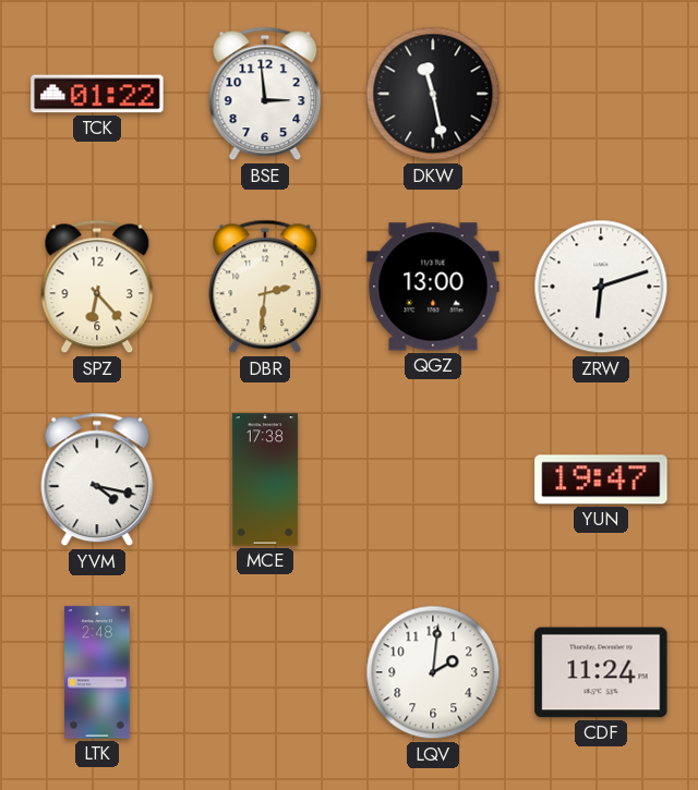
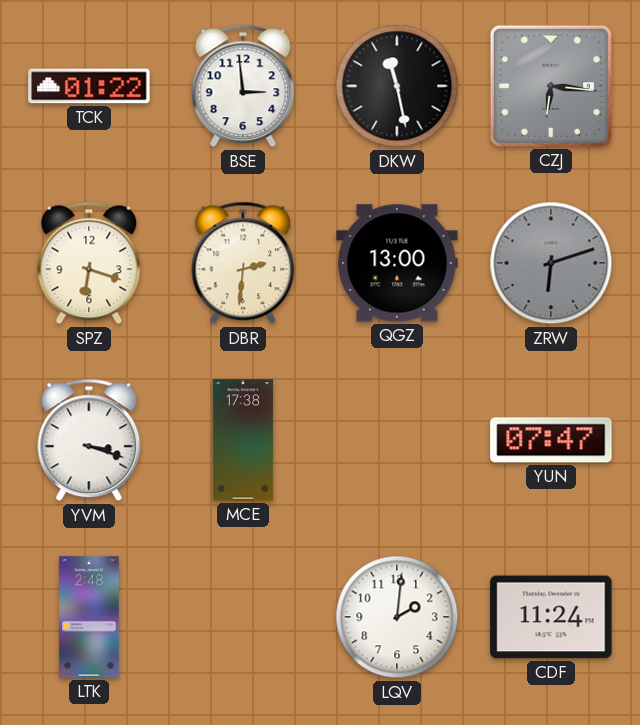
CZJ: none -> 6:16 (551, 86)
SPZ: 6:23 -> 6:18 (89, 263)
ZRW dial: white -> grey (551, 263)
YVM: 4:17 -> 3:18 (89, 440)
YUN: 19:47 -> 07:47 (551, 440)
